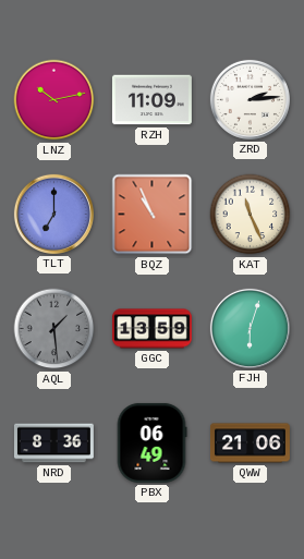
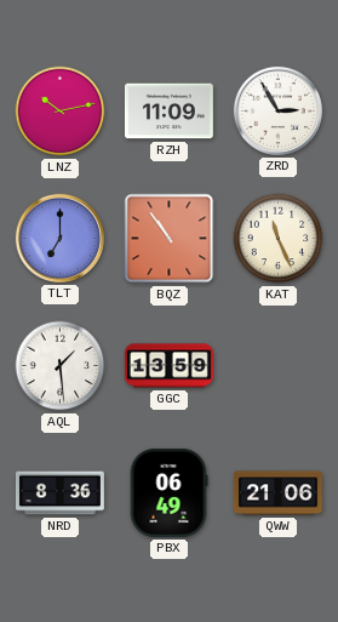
ZRD: 2:14 -> 2:55 (277, 110)
BQZ: 10:56 -> 10:54 (170, 239)
AQL dial: grey -> white (61, 366)
FJH: 6:03 -> none (250, 328)
